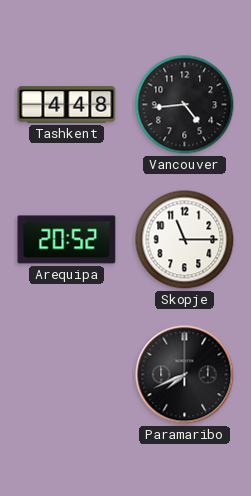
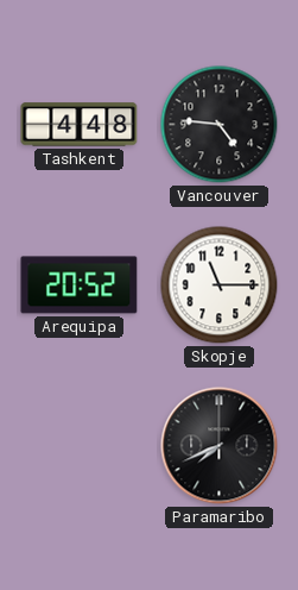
Vancouver: 4:44 -> 4:46 (220, 125)
